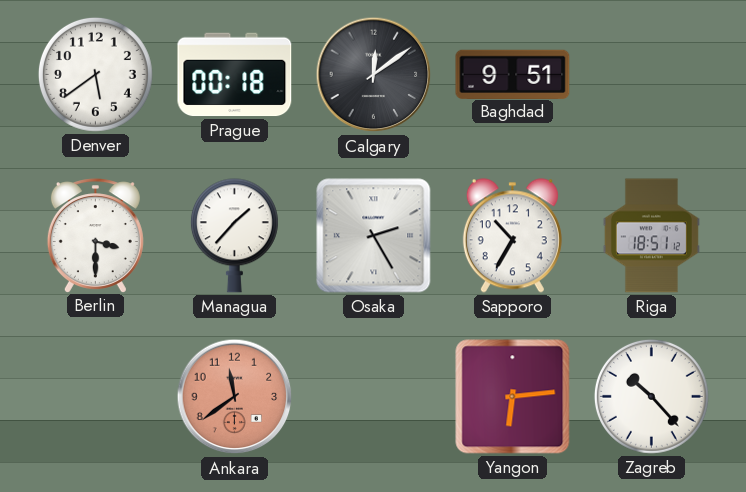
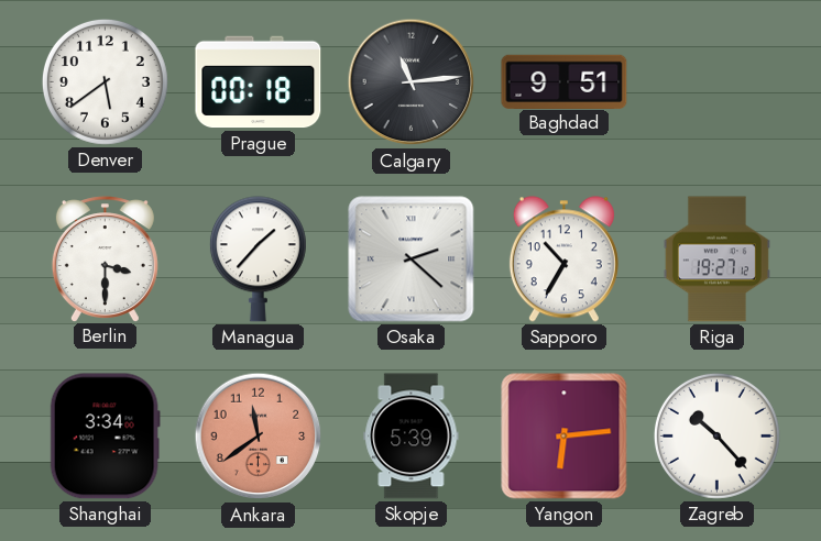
Calgary: 12:09 -> 11:14 (412, 82)
Osaka: 2:25 -> 2:22 (412, 260)
Riga: 18:51 -> 19:27 (716, 260)
Shanghai: none -> 3:34 (105, 437)
Skopje: none -> 5:39 (412, 437)
